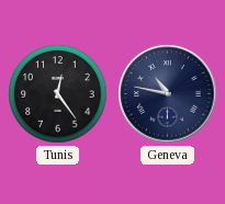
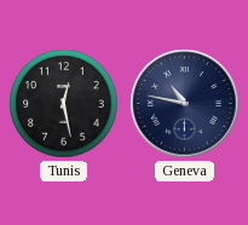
Tunis: 12:24 -> 12:28 (64, 104)
